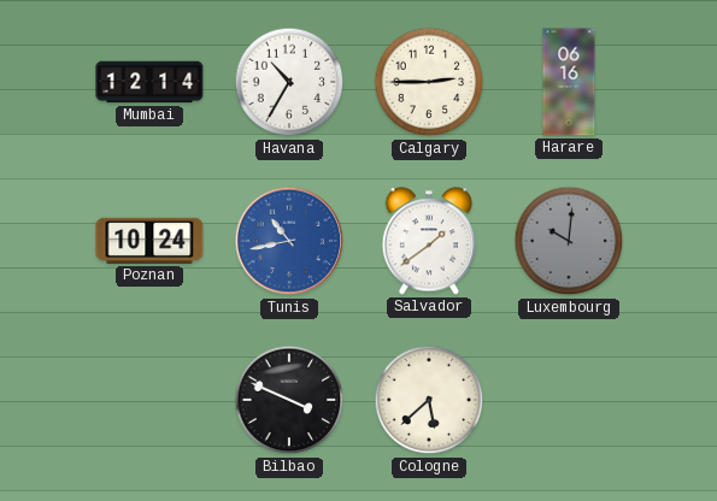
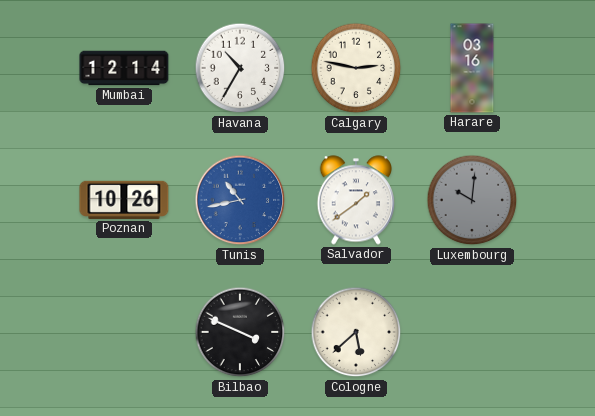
Calgary: 2:45 -> 2:47 (356, 68)
Harare: 06:16 -> 03:16 (472, 68)
Poznan: 10:24 -> 10:26 (124, 200)
